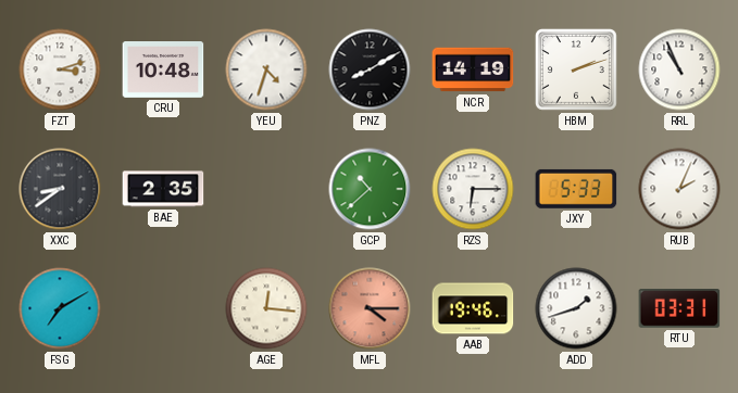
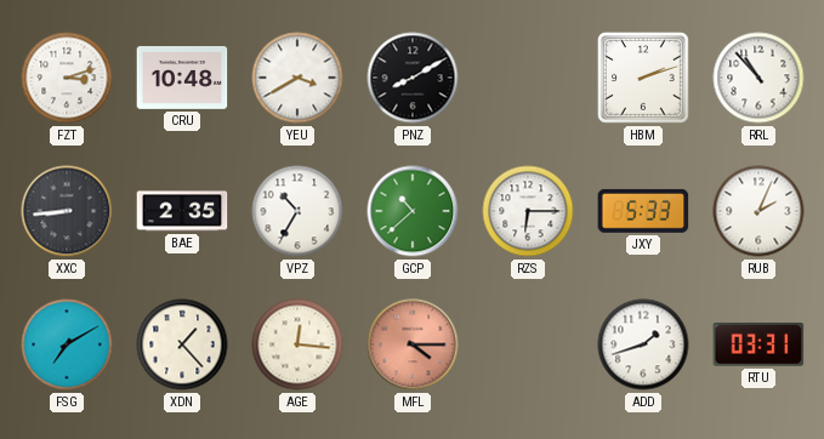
YEU: 4:33 -> 3:40 (297, 78)
NCR: 14:19 -> none (473, 69)
RRL: 10:56 -> 10:53 (758, 78)
XXC: 8:39 -> 8:44 (67, 211)
VPZ: none -> 10:35 (297, 211)
XDN: none -> 1:23 (182, 344)
AAB: 19:46 -> none (473, 308)
